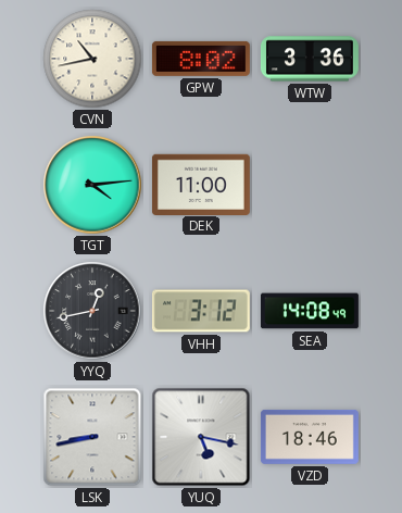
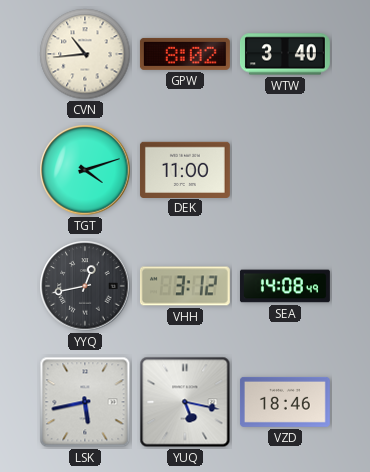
CVN: 10:43 -> 10:44 (85, 54)
WTW: 3:36 -> 3:40 (285, 54)
TGT: 4:14 -> 4:12 (85, 170)
LSK: 8:43 -> 5:43 (85, 402)
